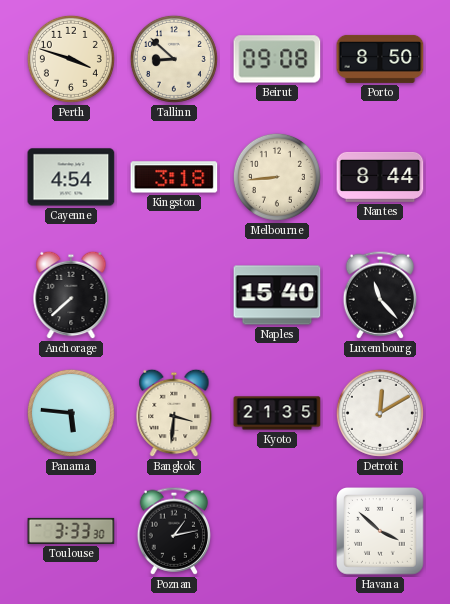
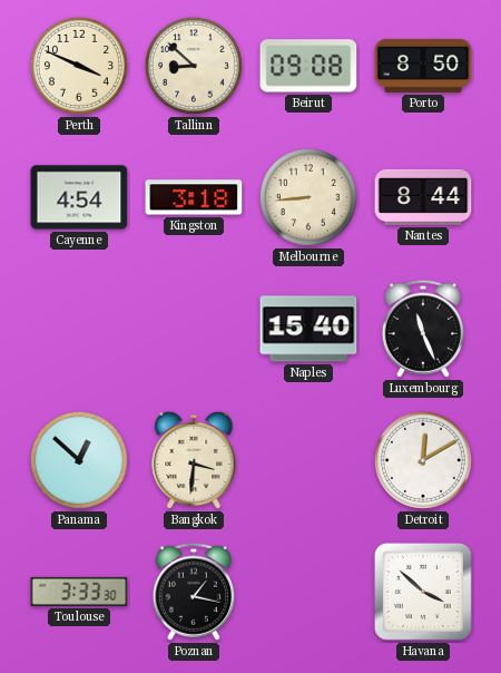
Perth: 3:48 -> 3:49 (79, 66)
Anchorage: 7:38 -> none (71, 295)
Luxembourg: 11:23 -> 11:26 (422, 329)
Panama: 5:46 -> 12:52 (79, 460)
Kyoto: 21:35 -> none (277, 413)
Poznan: 1:13 -> 1:17 (193, 592)
